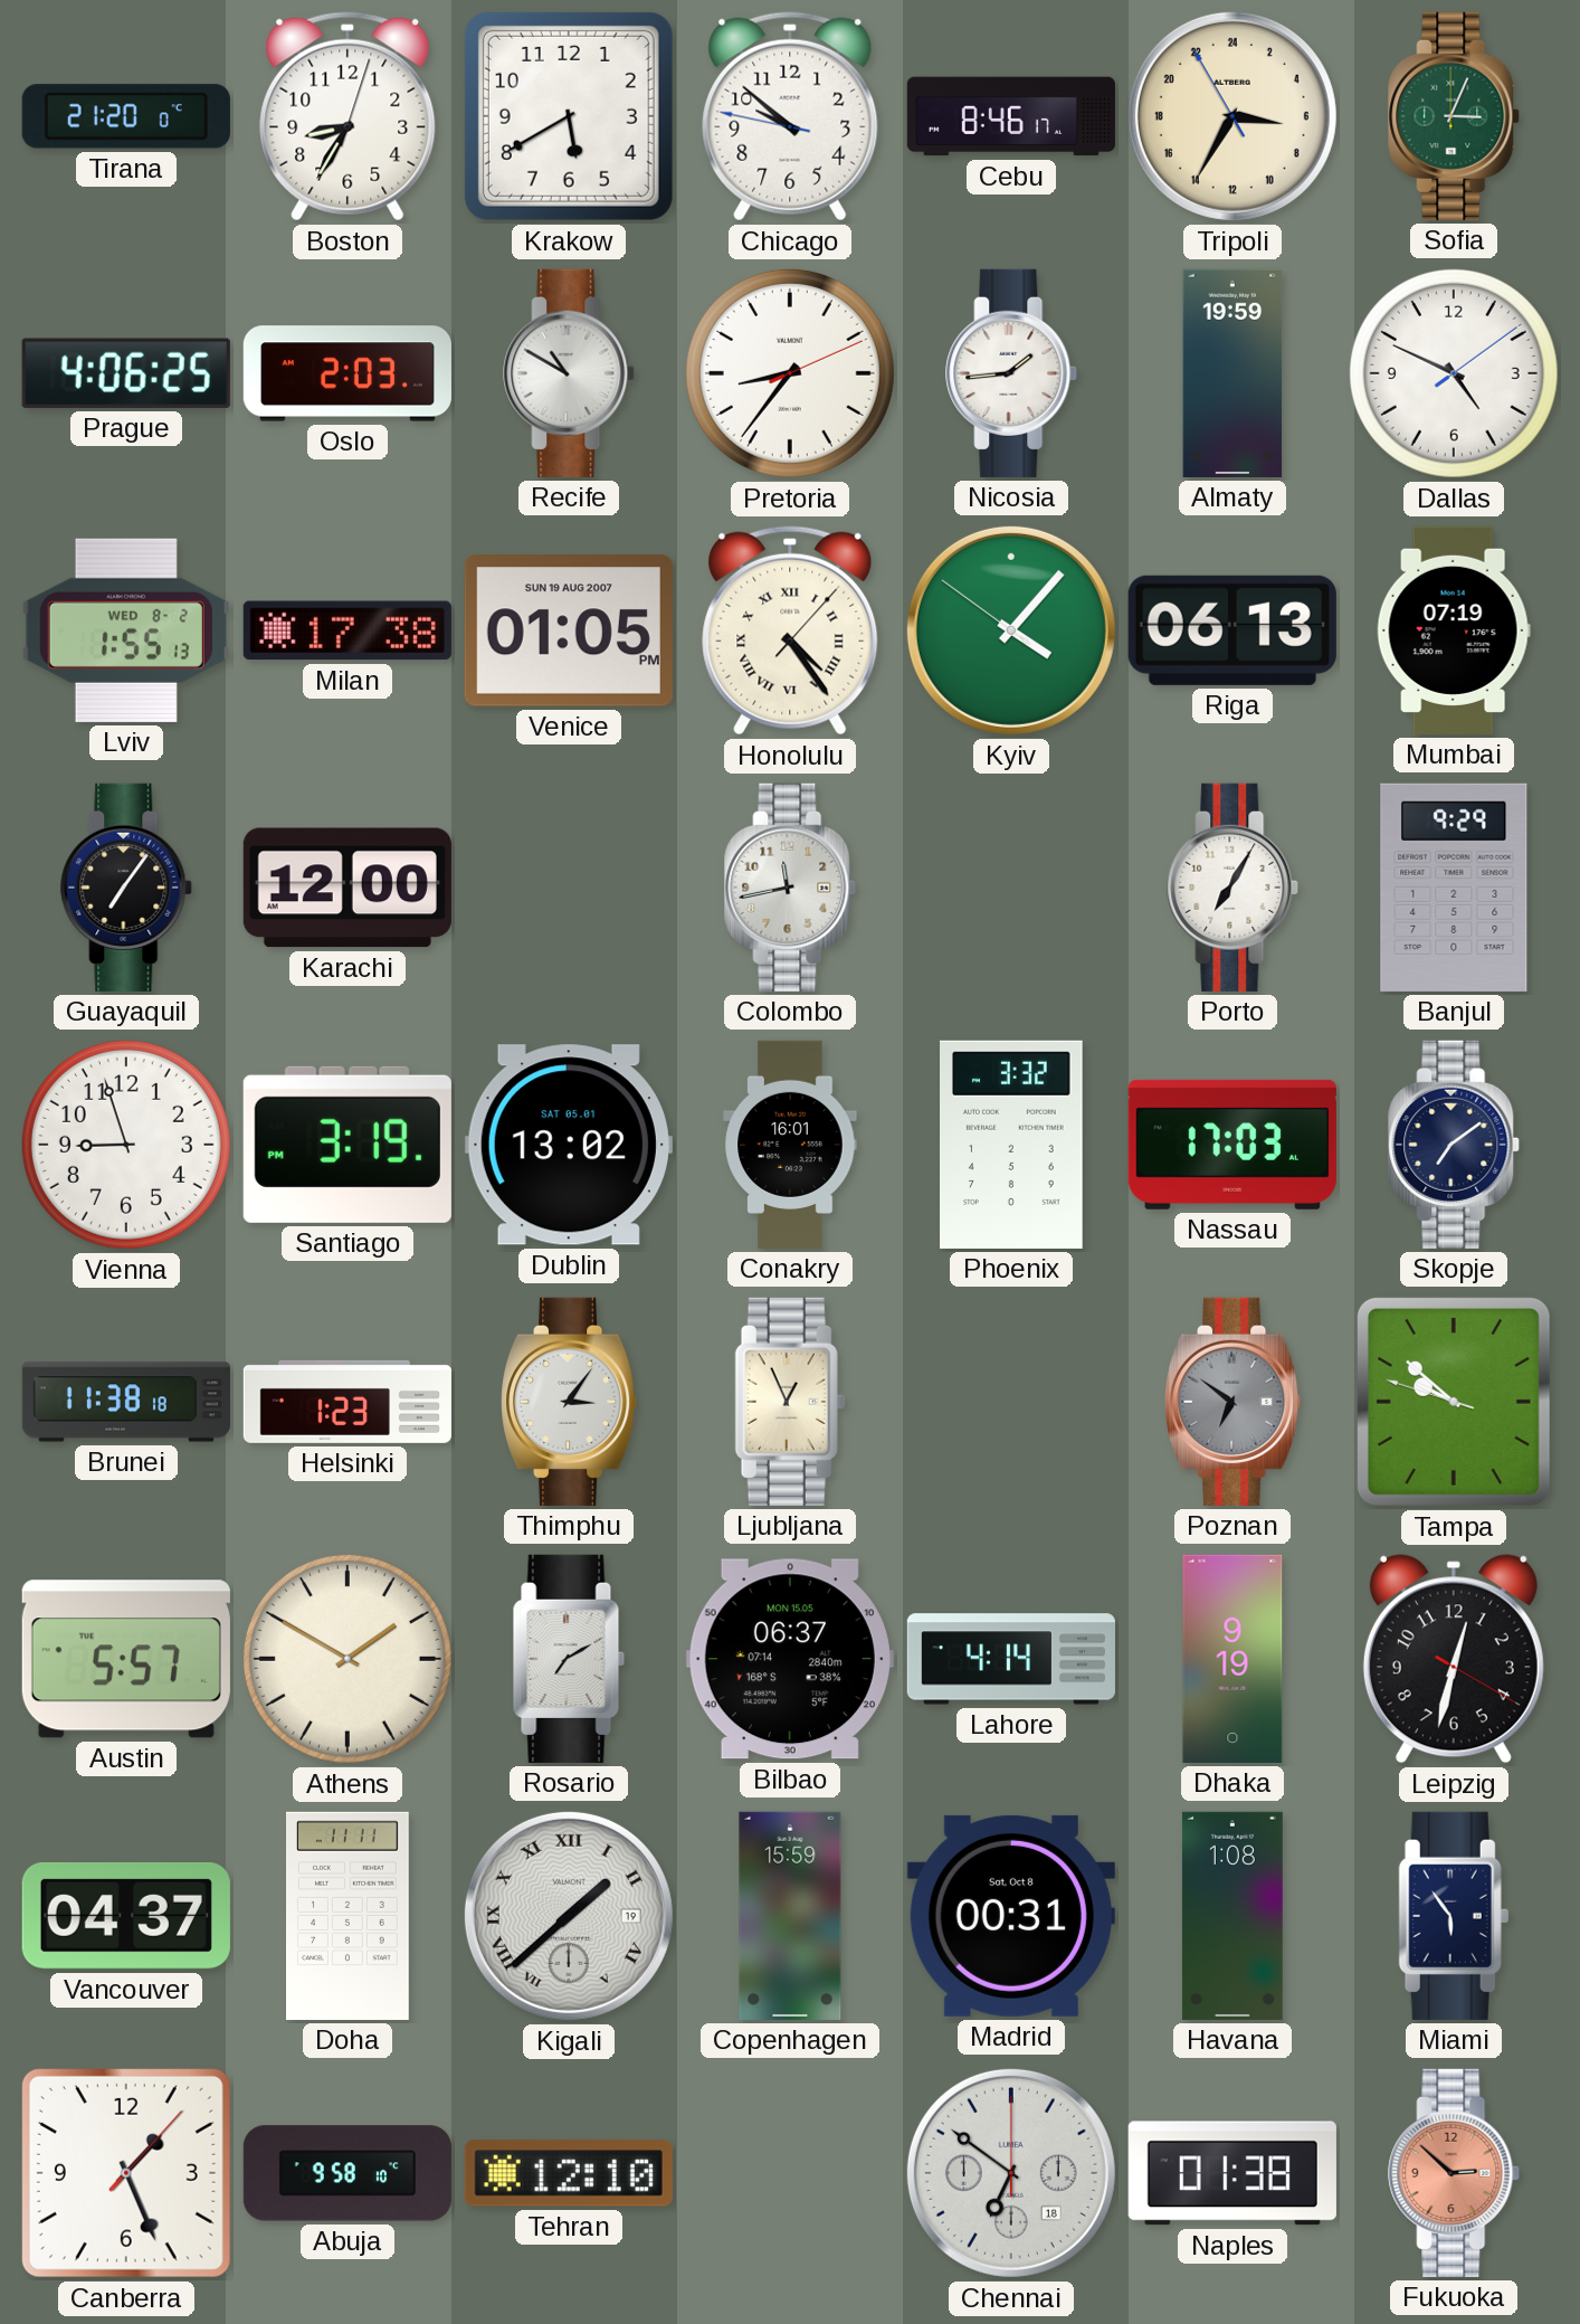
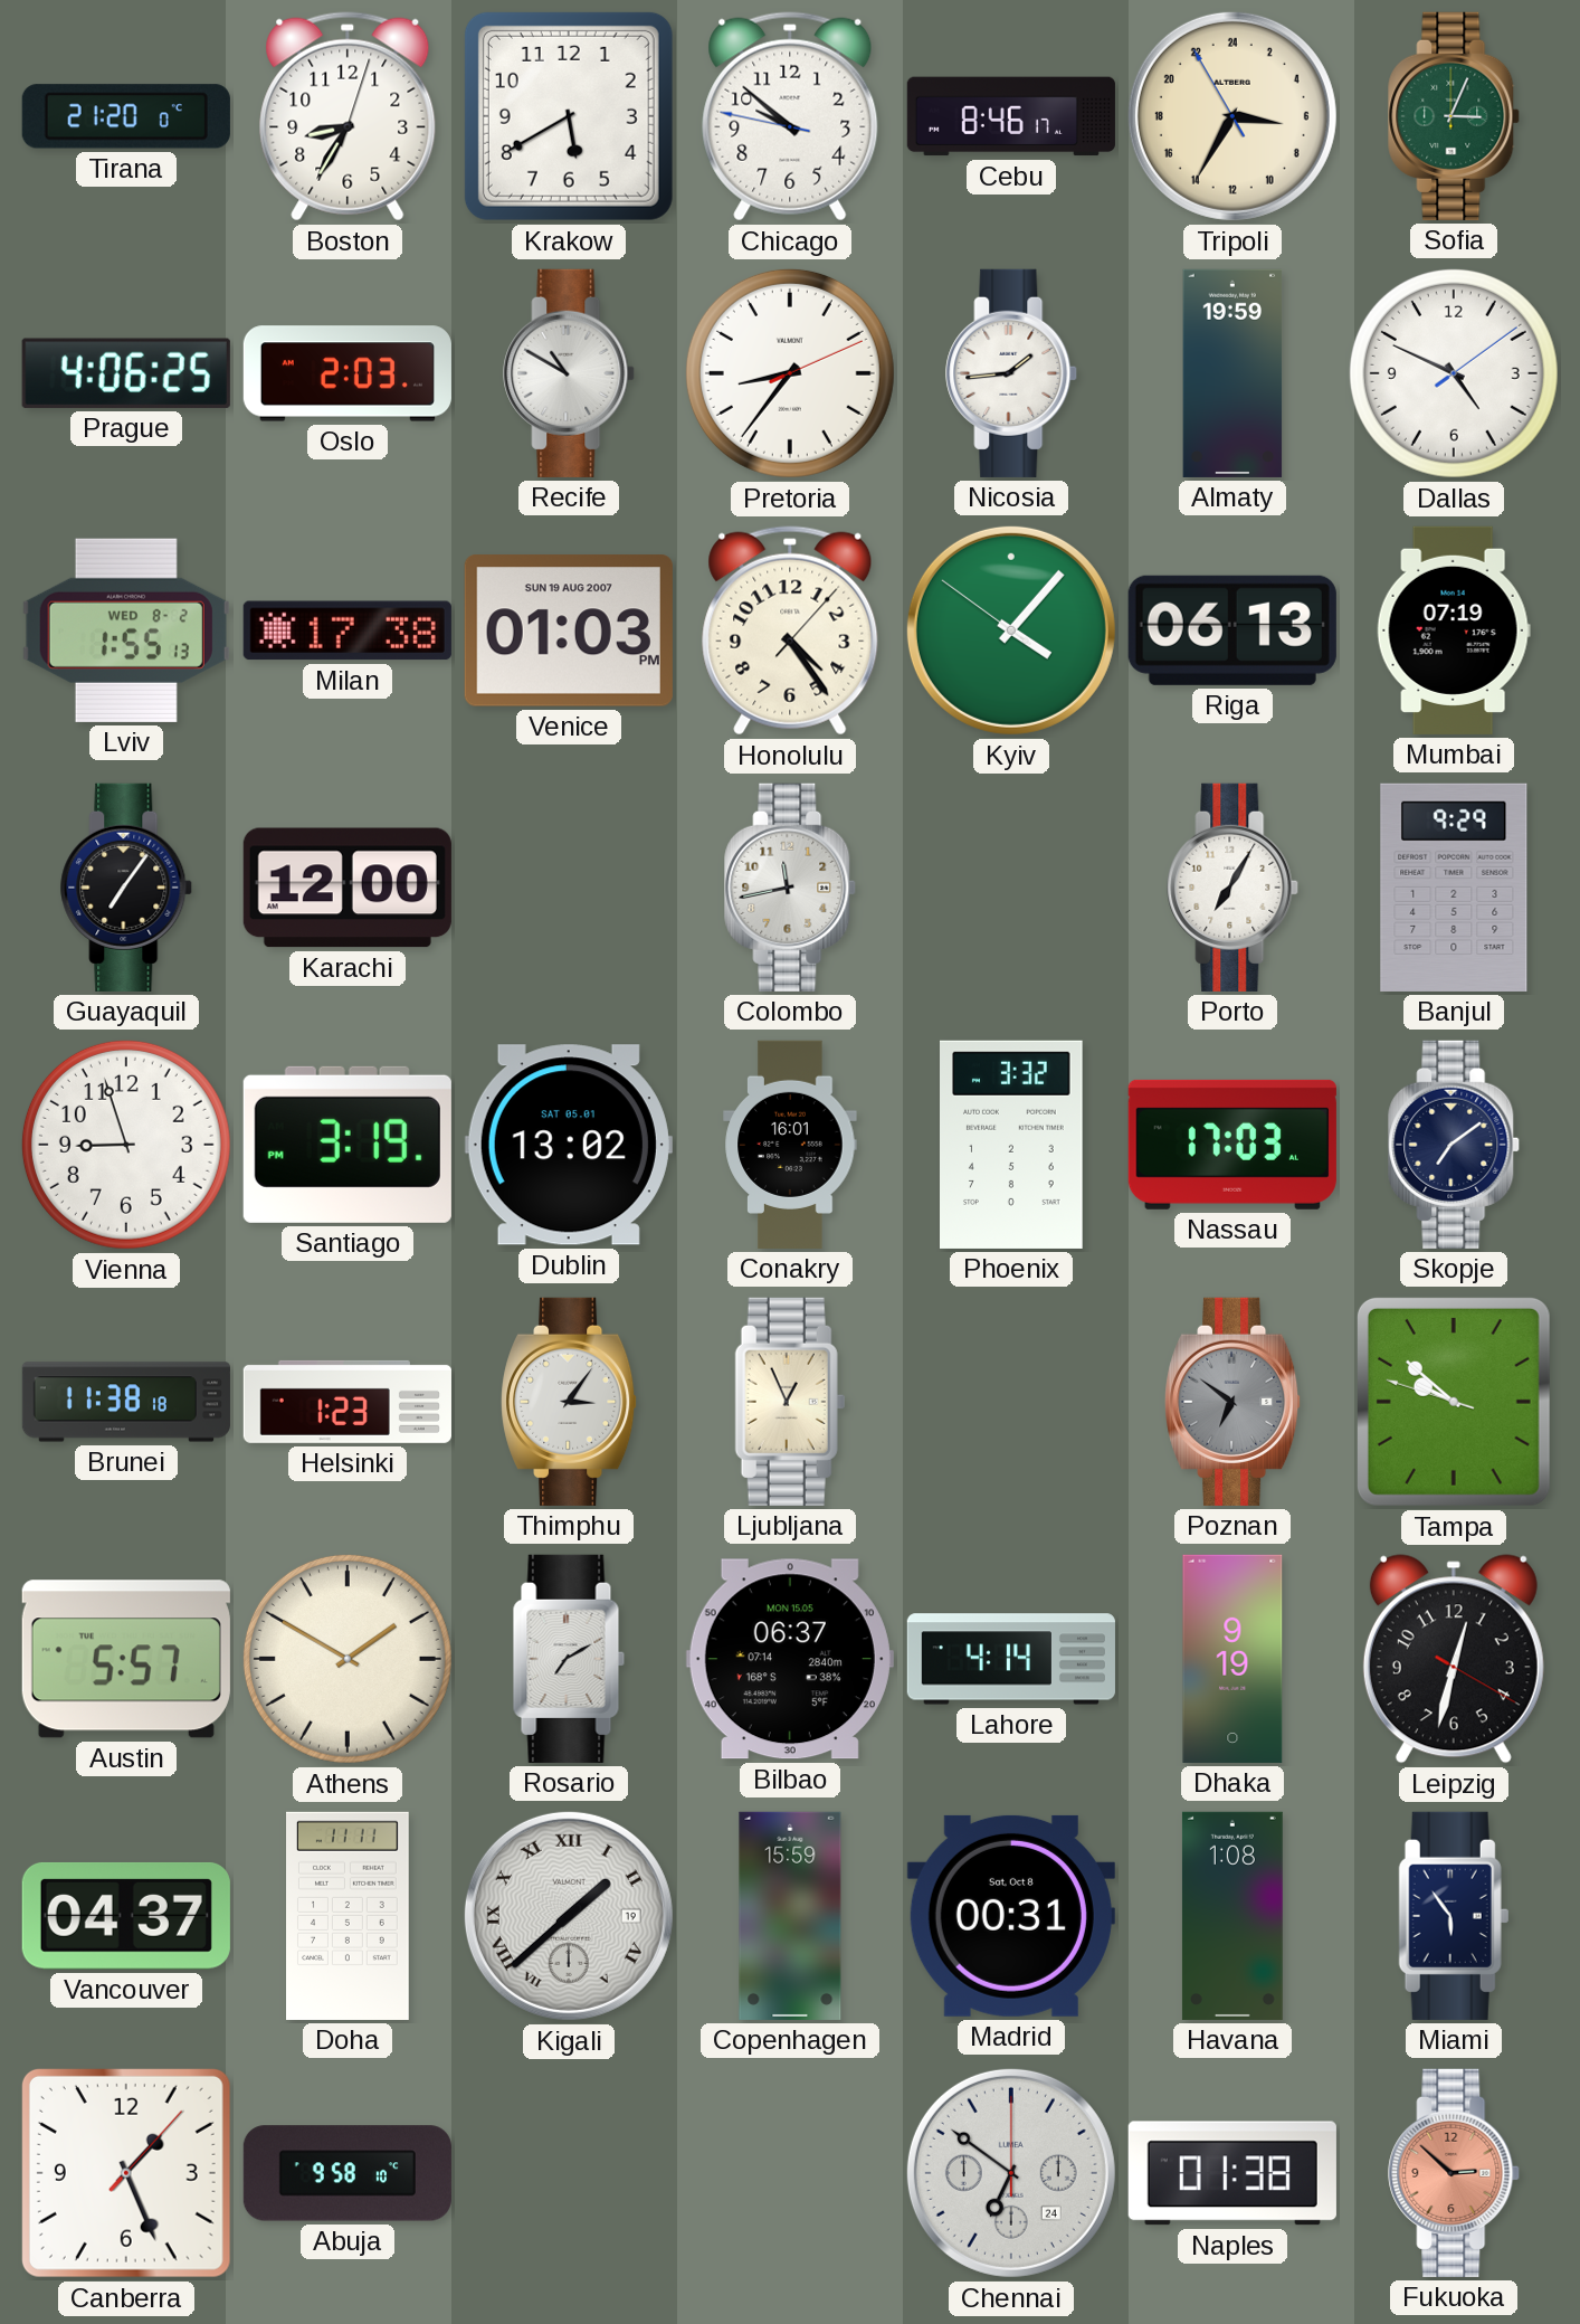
Venice: 01:05 -> 01:03 (569, 630)
Honolulu numerals: Roman -> Arabic (790, 630)
Tehran: 12:10 -> none (569, 2173)
Chennai date: 18 -> 24 (1011, 2173)
